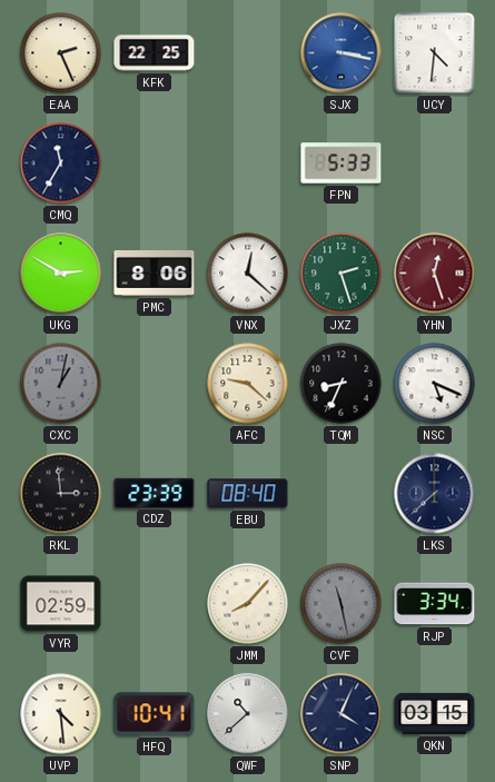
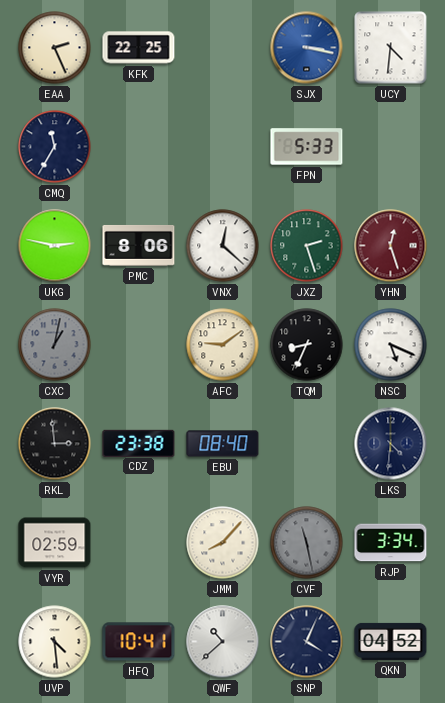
UKG: 2:50 -> 2:47 (55, 246)
AFC: 9:22 -> 9:09 (223, 345)
CDZ: 23:39 -> 23:38 (139, 443)
LKS: 7:38 -> 4:31 (391, 444)
QKN: 03:15 -> 04:52 (391, 641)
